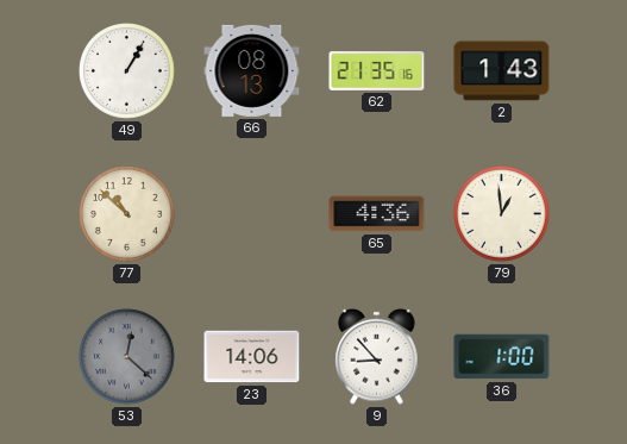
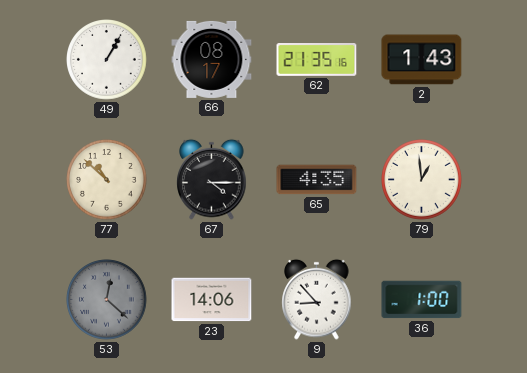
66: 08:13 -> 08:17 (212, 59)
67: none -> 4:15 (212, 179)
65: 4:36 -> 4:35 (317, 180)
